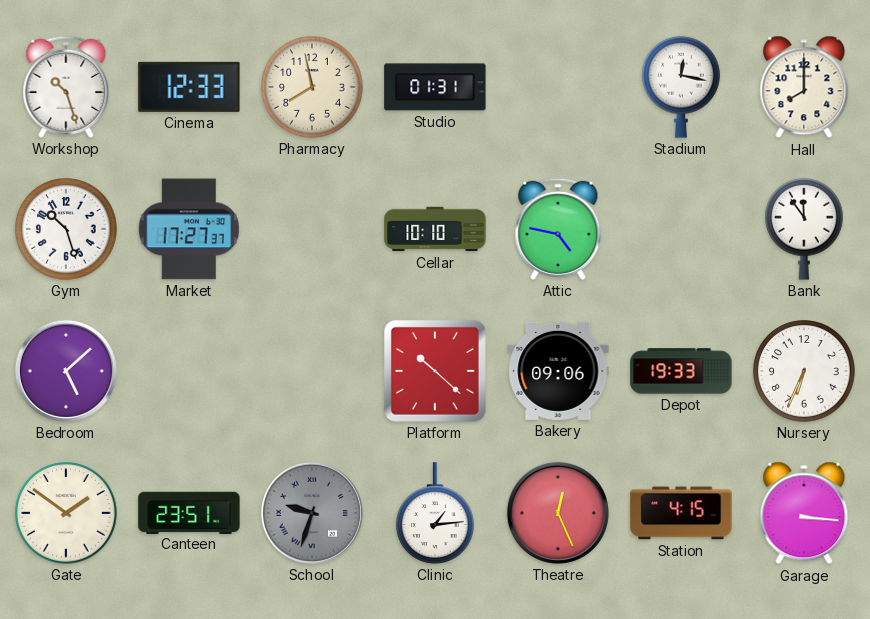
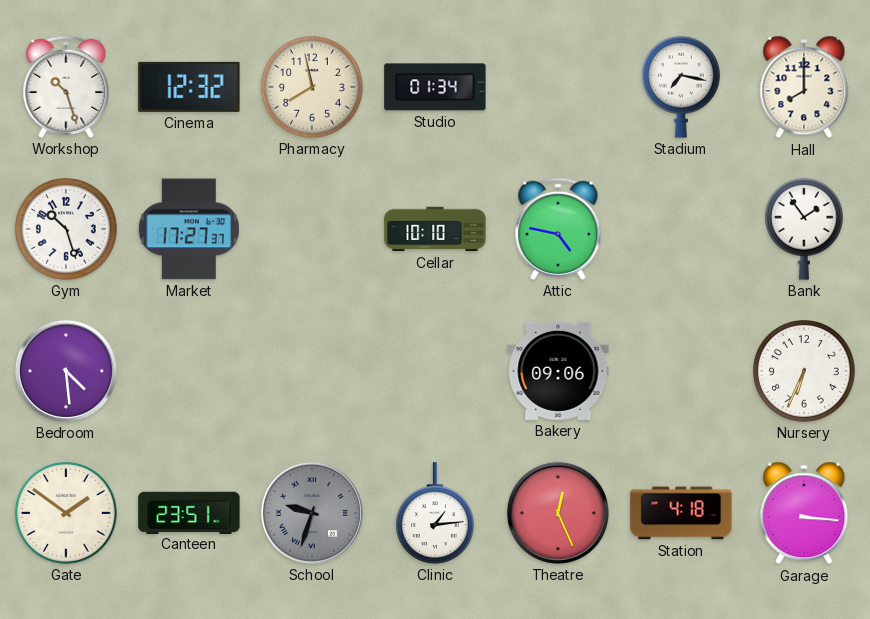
Cinema: 12:33 -> 12:32 (189, 87)
Studio: 01:31 -> 01:34 (435, 87)
Stadium: 12:17 -> 7:17 (682, 87)
Bank: 11:54 -> 1:54 (805, 229)
Bedroom: 5:08 -> 4:29 (66, 371)
Platform: 10:22 -> none (435, 371)
Depot: 19:33 -> none (681, 371)
Station: 4:15 -> 4:18 (681, 513)
